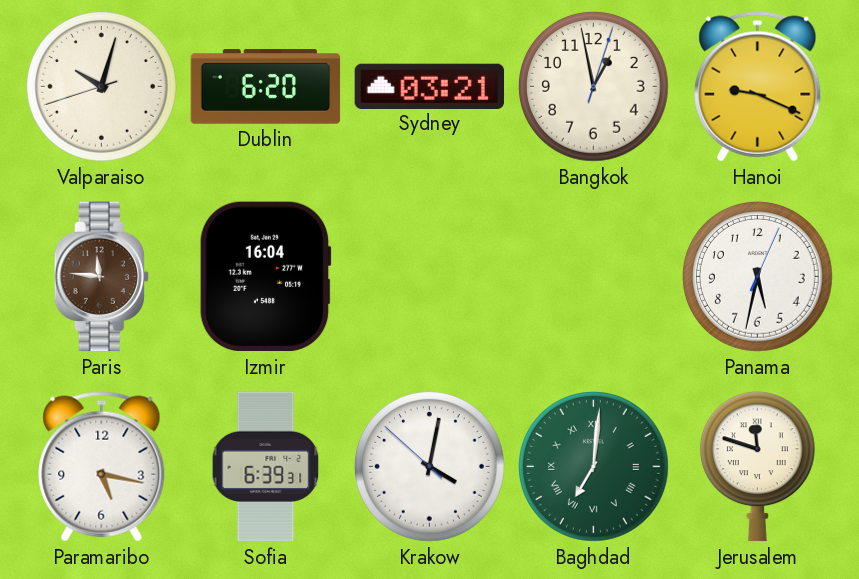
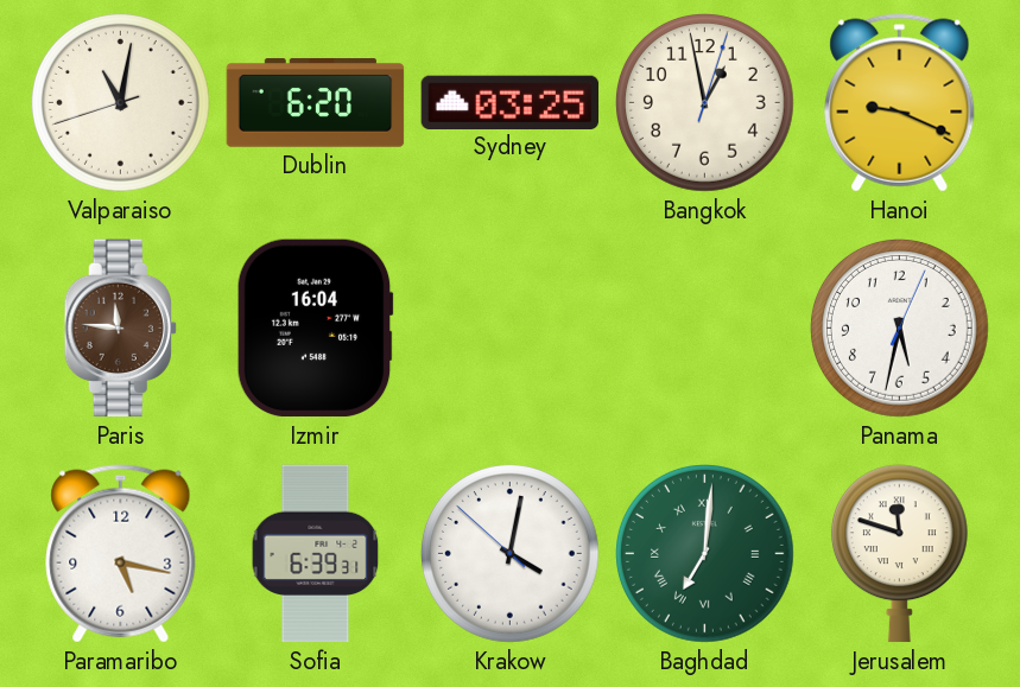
Valparaiso: 10:02 -> 11:01 (121, 103)
Sydney: 03:21 -> 03:25 (511, 102)
